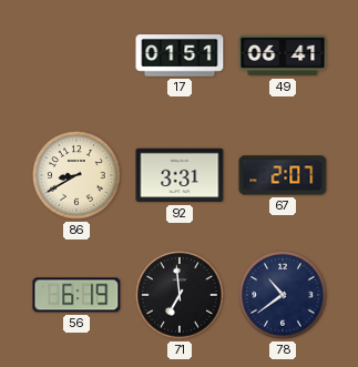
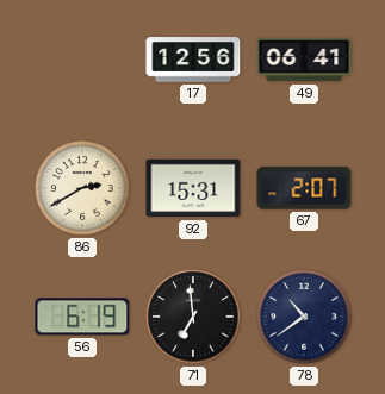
17: 01:51 -> 12:56 (193, 60)
86: 8:40 -> 2:40 (82, 188)
92: 3:31 -> 15:31 (193, 188)
